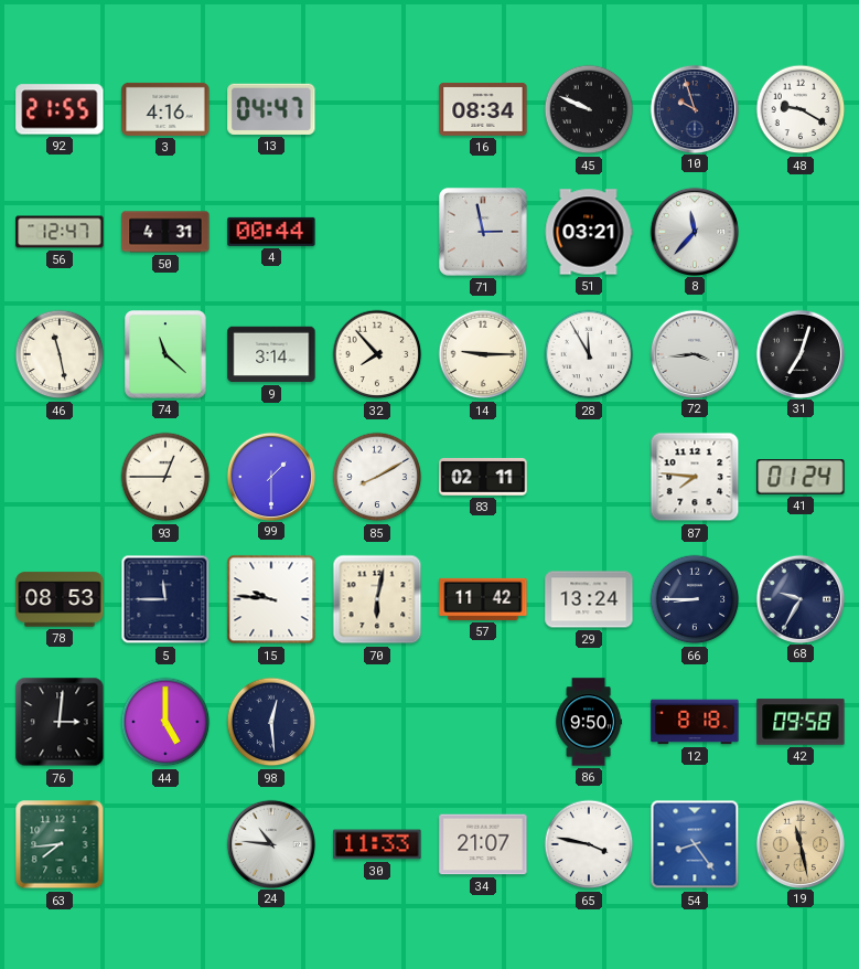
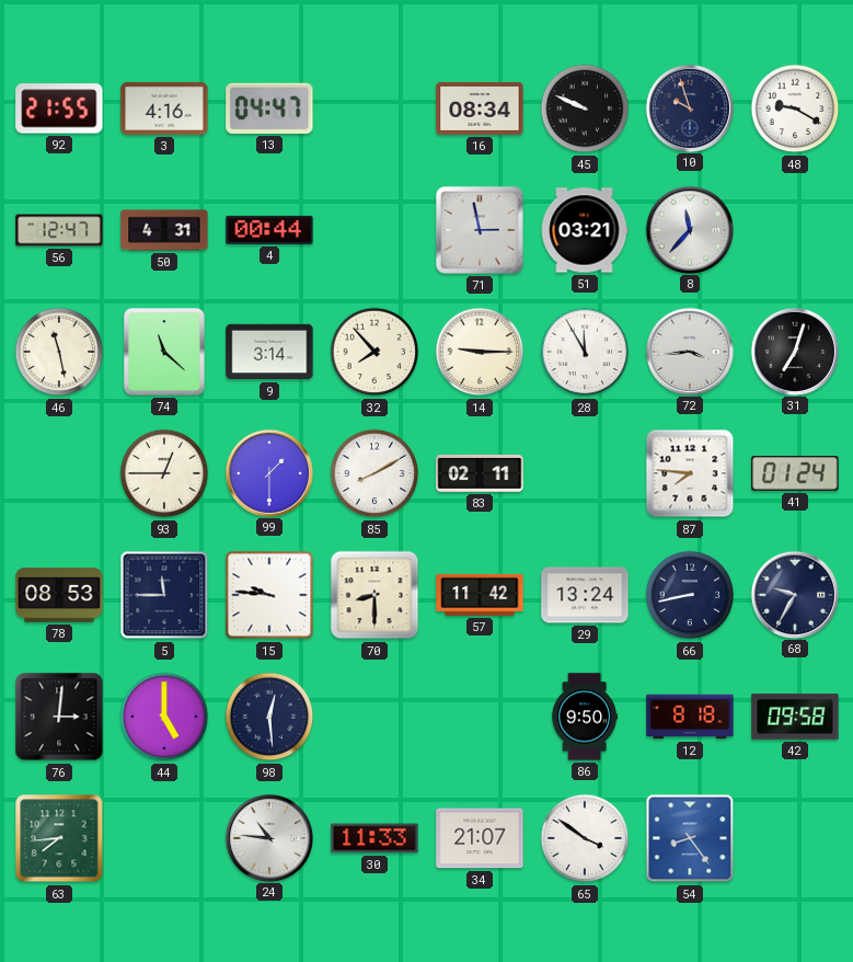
70: 6:02 -> 8:30 (374, 595)
66: 8:45 -> 8:43 (690, 595)
65: 3:47 -> 3:51 (585, 838)
19: 11:28 -> none (799, 843)
